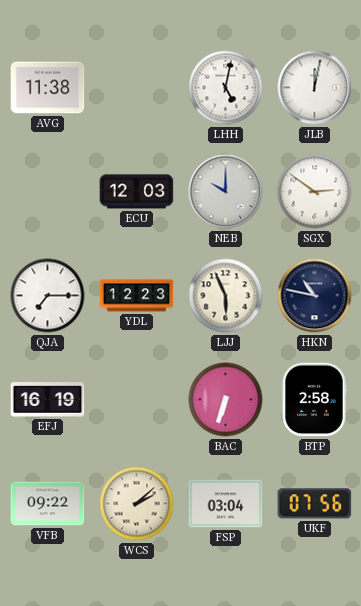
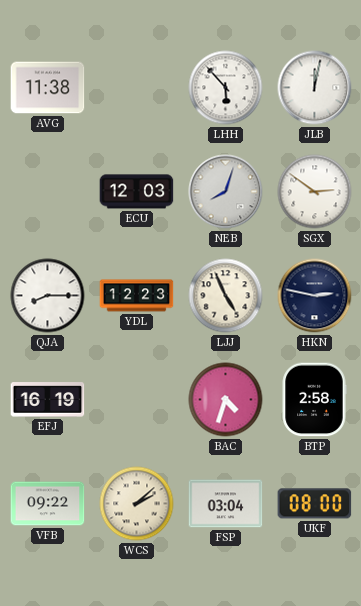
LHH: 5:02 -> 5:53 (226, 88)
NEB: 10:00 -> 8:03 (226, 192)
QJA: 7:15 -> 8:15 (48, 296)
LJJ: 5:56 -> 4:56 (226, 296)
HKN: 10:47 -> 2:47 (315, 296)
BAC: 6:33 -> 4:33 (226, 400)
UKF: 07:56 -> 08:00 (315, 504)
